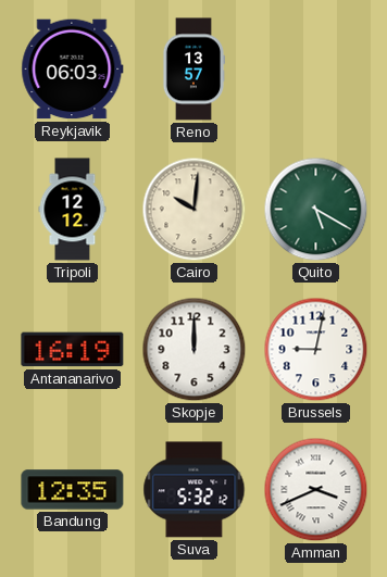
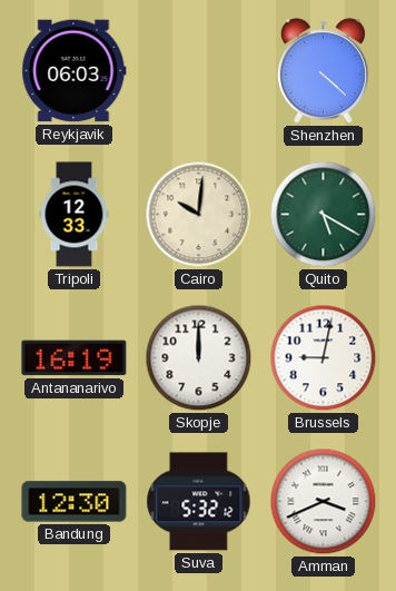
Reno: 13:57 -> none (192, 70)
Shenzhen: none -> 4:22 (323, 71)
Tripoli: 12:12 -> 12:33 (75, 215)
Bandung: 12:35 -> 12:30 (75, 502)
